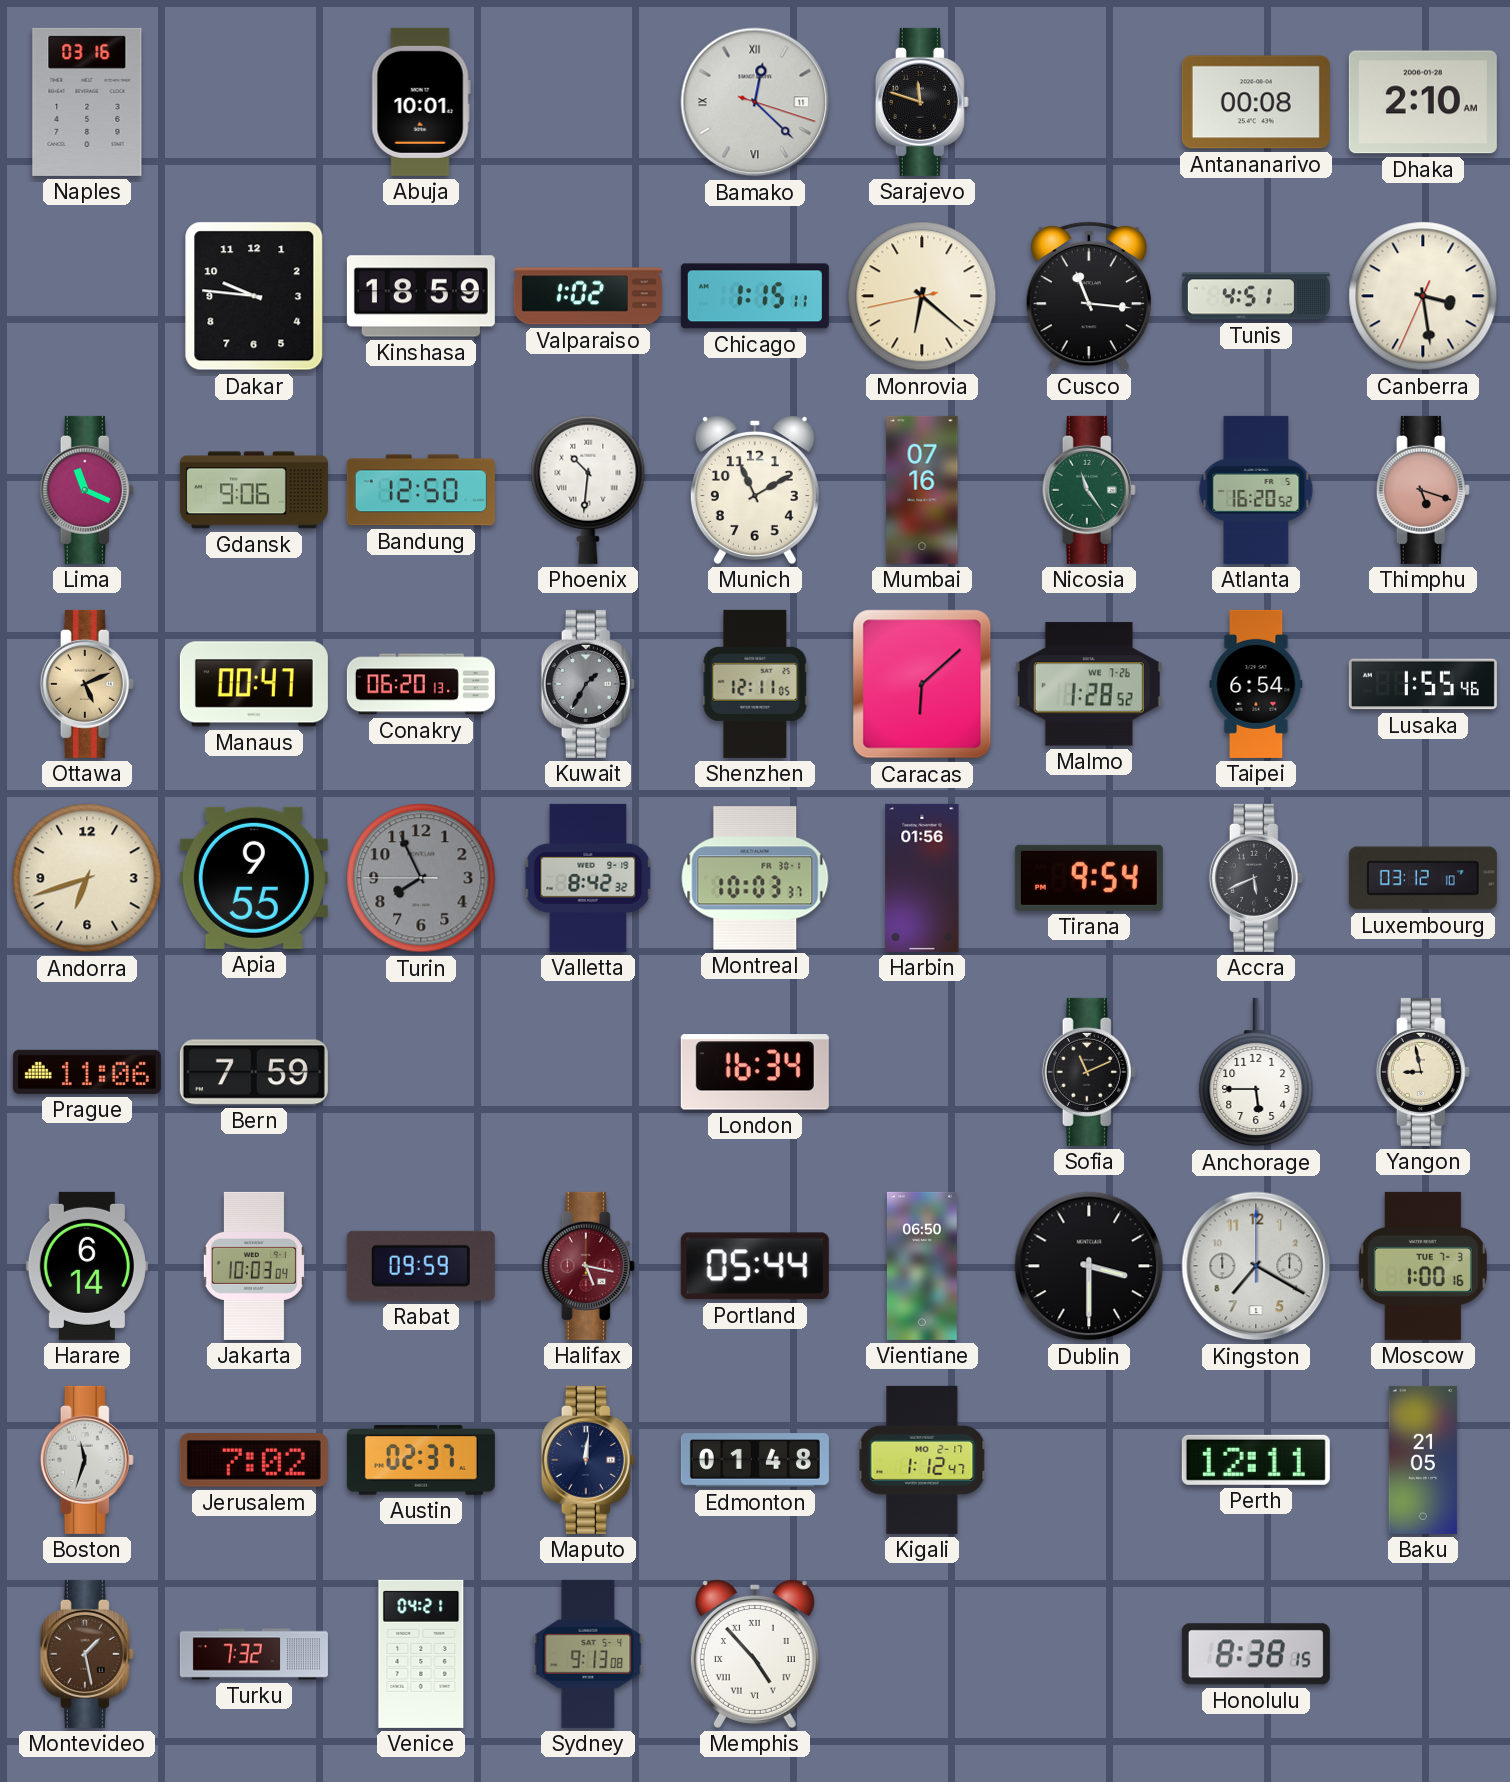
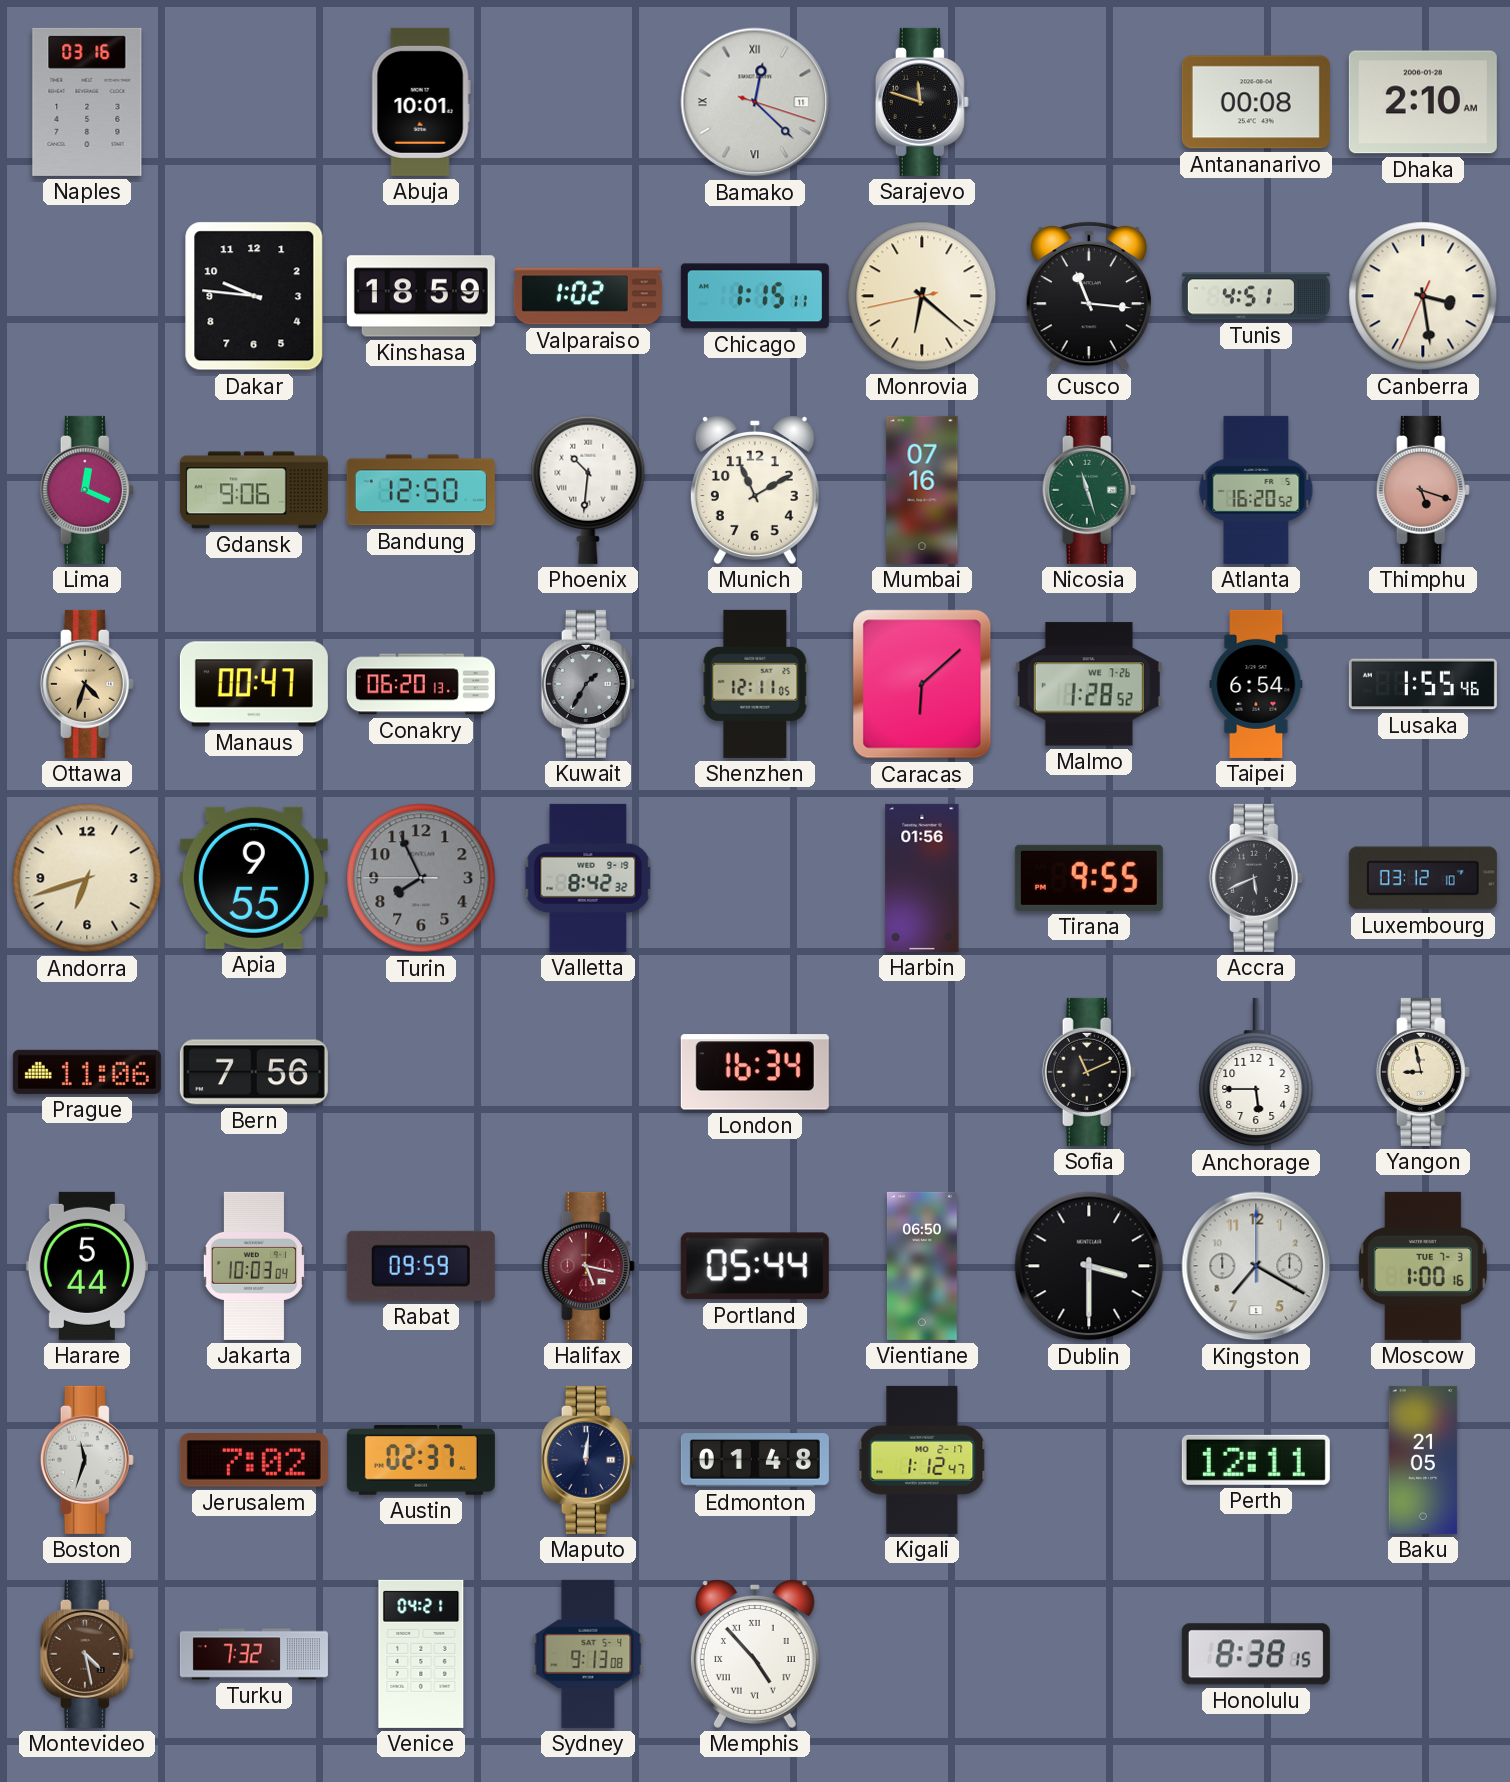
Lima: 11:19 -> 12:19 (87, 490)
Nicosia: 11:24 -> 11:27 (1089, 490)
Ottawa: 5:11 -> 4:33 (87, 684)
Montreal: 10:03 -> none (755, 878)
Tirana: 9:54 -> 9:55 (1089, 878)
Bern: 7:59 -> 7:56 (254, 1072)
Harare: 6:14 -> 5:44 (87, 1266)
Montevideo: 1:28 -> 4:28 (87, 1654)
